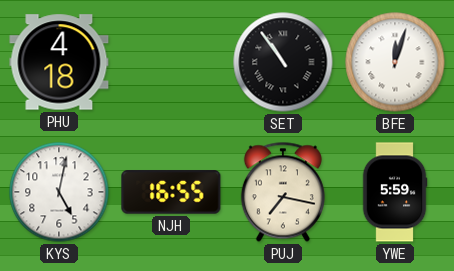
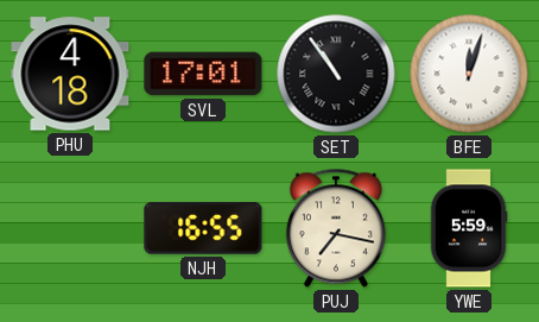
SVL: none -> 17:01 (203, 74)
KYS: 5:02 -> none (59, 192)
